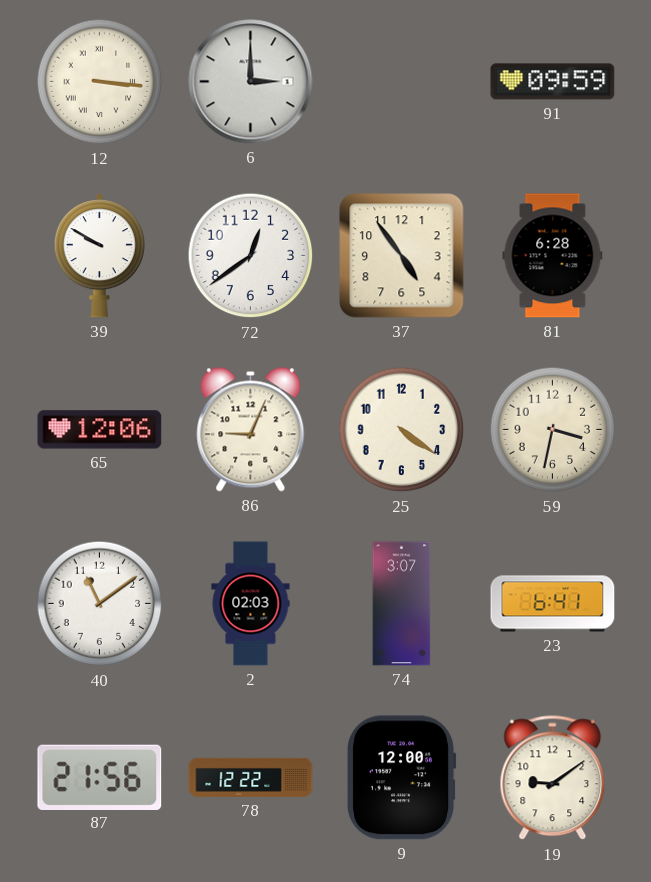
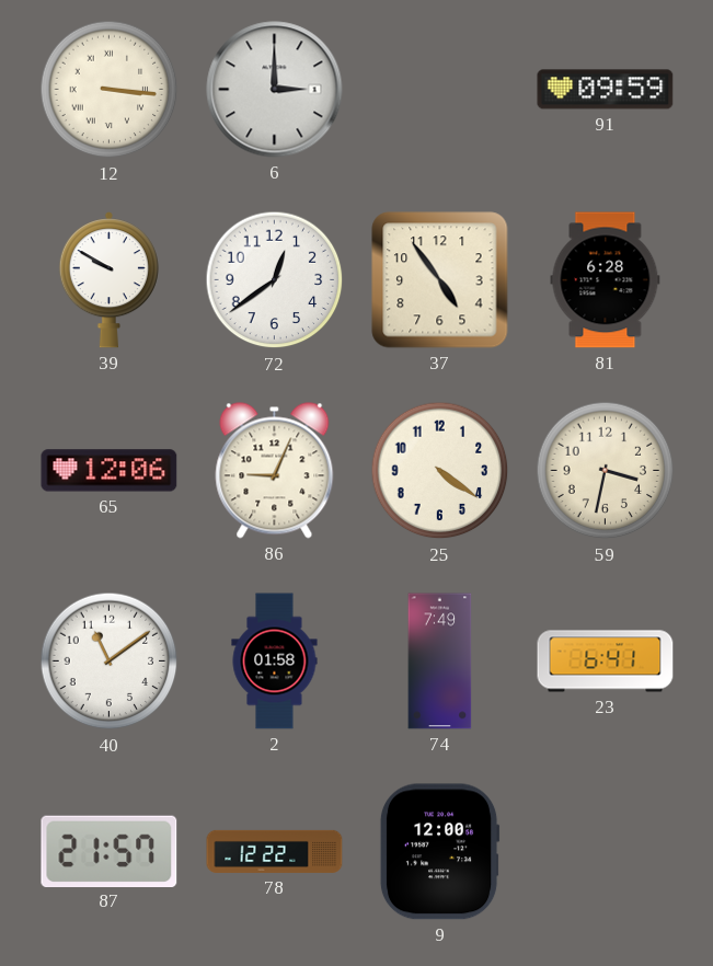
2: 02:03 -> 01:58 (275, 662)
74: 3:07 -> 7:49 (440, 662)
87: 21:56 -> 21:57 (110, 851)
19: 9:09 -> none (553, 778)
